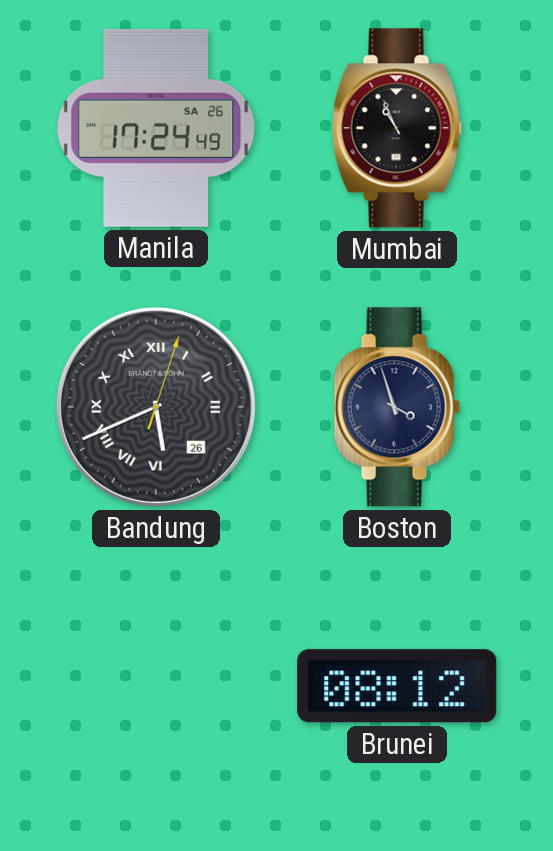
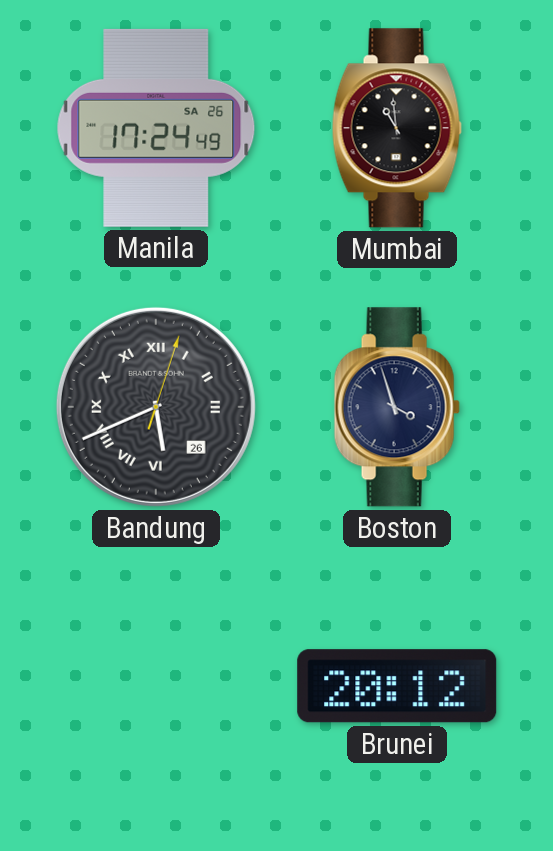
Mumbai: 10:56 -> 10:59 (397, 128)
Brunei: 08:12 -> 20:12 (397, 686)
